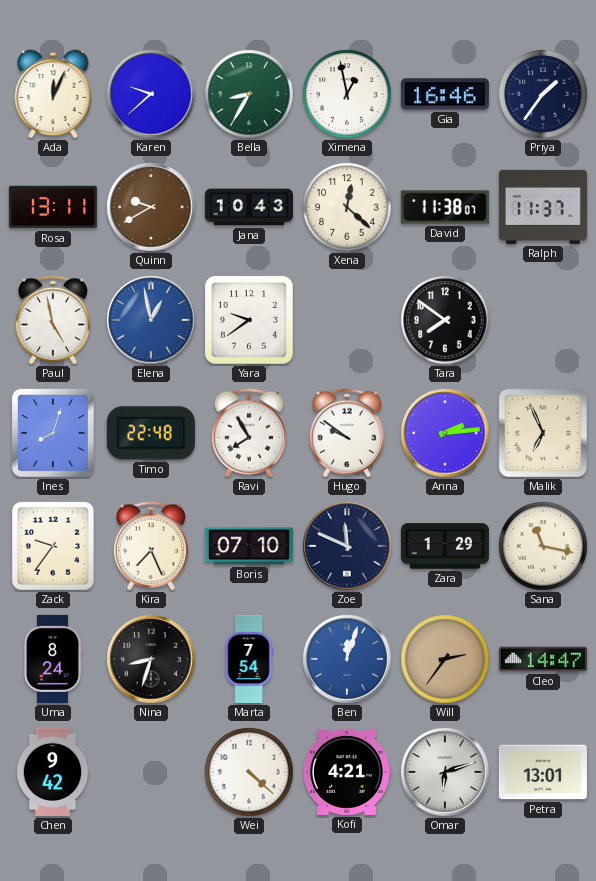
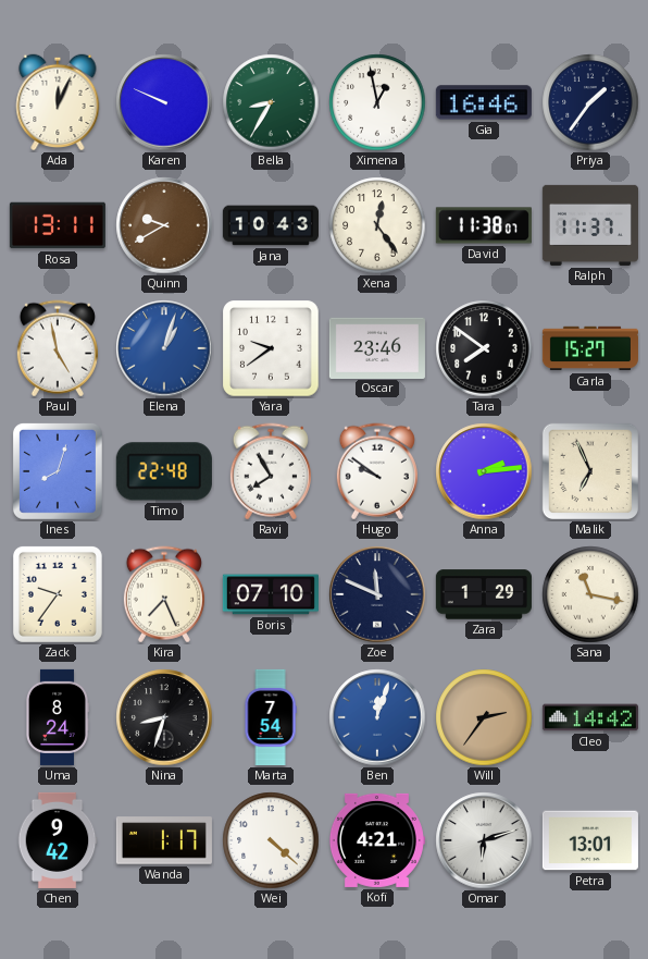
Karen: 9:38 -> 9:49 (164, 102)
Xena: 12:22 -> 12:24 (377, 225)
Elena: 12:58 -> 1:03 (164, 348)
Oscar: none -> 23:46 (377, 347)
Carla: none -> 15:27 (590, 348)
Cleo: 14:47 -> 14:42 (590, 717)
Wanda: none -> 1:17 (164, 840)
